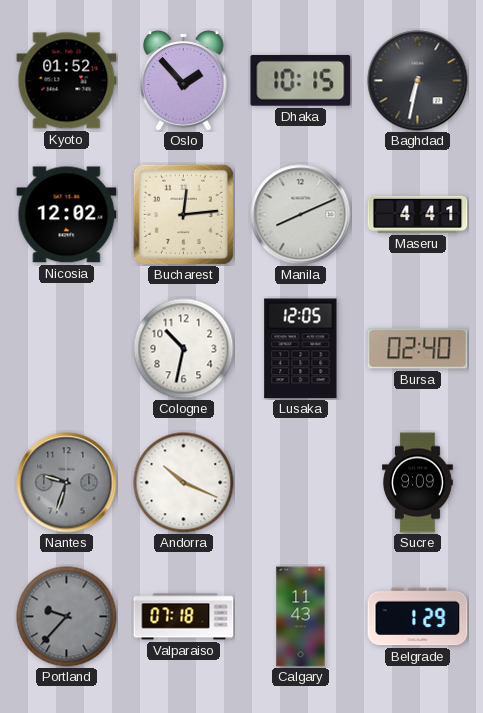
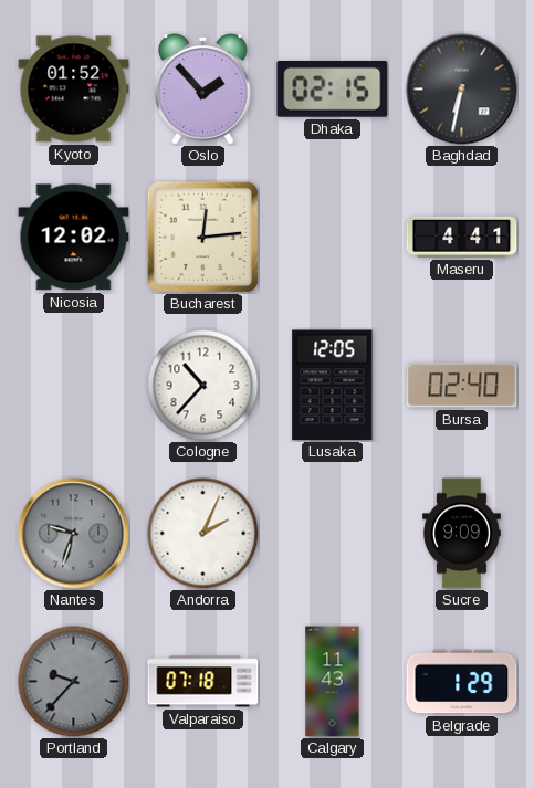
Dhaka: 10:15 -> 02:15 (333, 88)
Manila: 8:11 -> none (301, 215)
Cologne: 10:32 -> 10:37 (203, 386)
Andorra: 10:19 -> 2:04 (203, 534)
